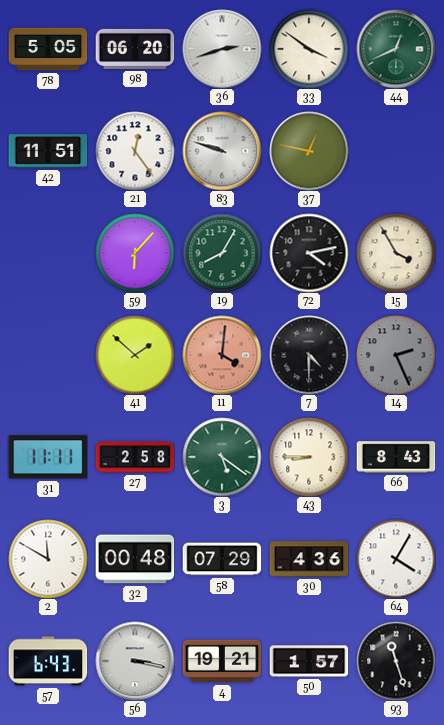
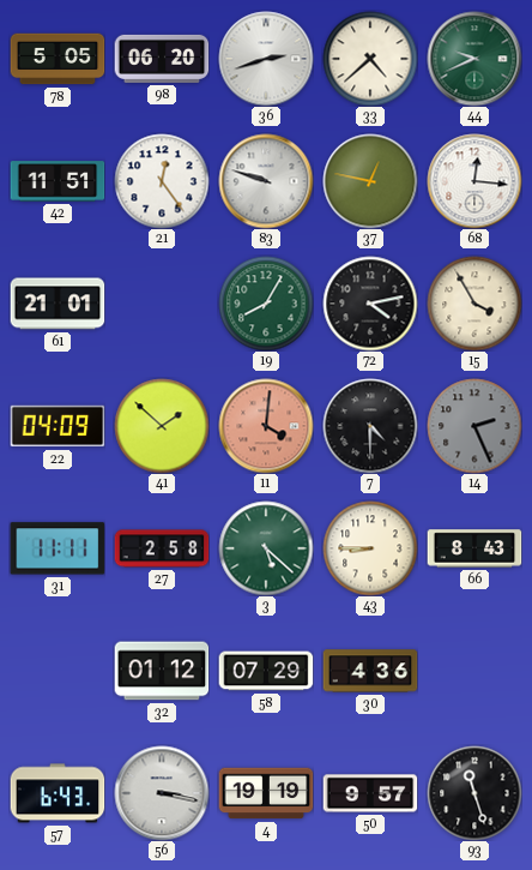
33: 3:51 -> 4:38 (370, 59)
44: 12:41 -> 9:41 (474, 59)
68: none -> 12:16 (474, 181)
61: none -> 21:01 (58, 304)
59: 6:07 -> none (135, 253)
22: none -> 04:09 (58, 426)
3: 5:21 -> 5:22 (266, 548)
2: 11:50 -> none (48, 559)
32: 00:48 -> 01:12 (162, 671)
64: 4:05 -> none (396, 559)
4: 19:21 -> 19:19 (266, 793)
50: 1:57 -> 9:57 (370, 793)
